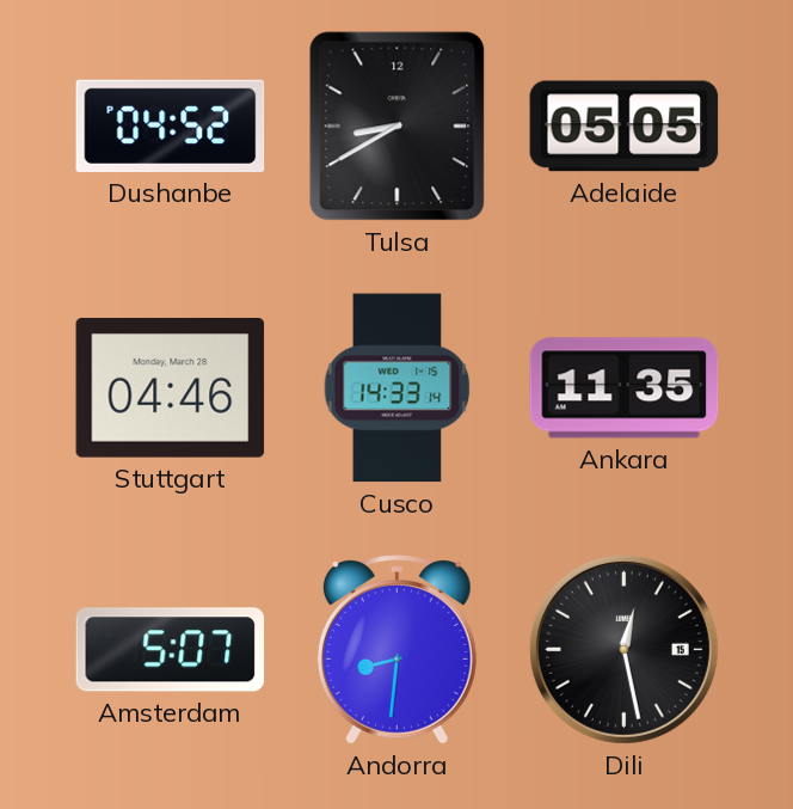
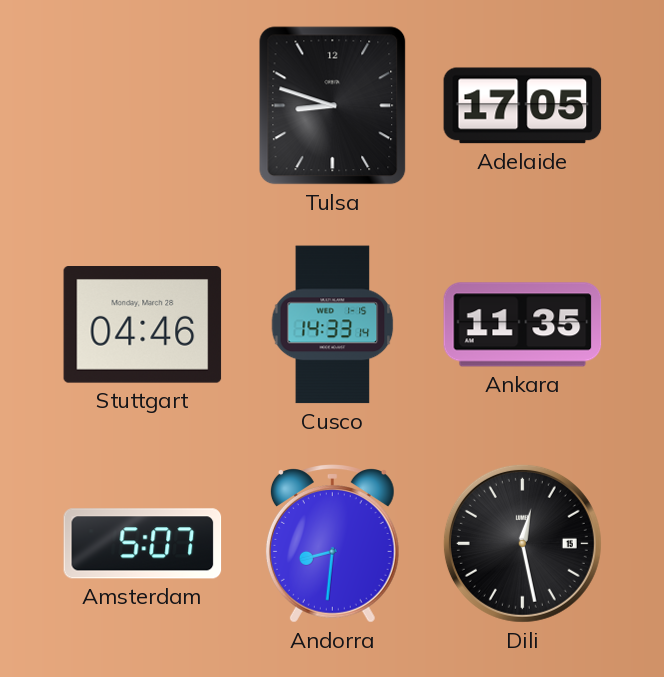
Dushanbe: 04:52 -> none (171, 125)
Tulsa: 8:40 -> 8:48 (333, 106)
Adelaide: 05:05 -> 17:05 (523, 106)
